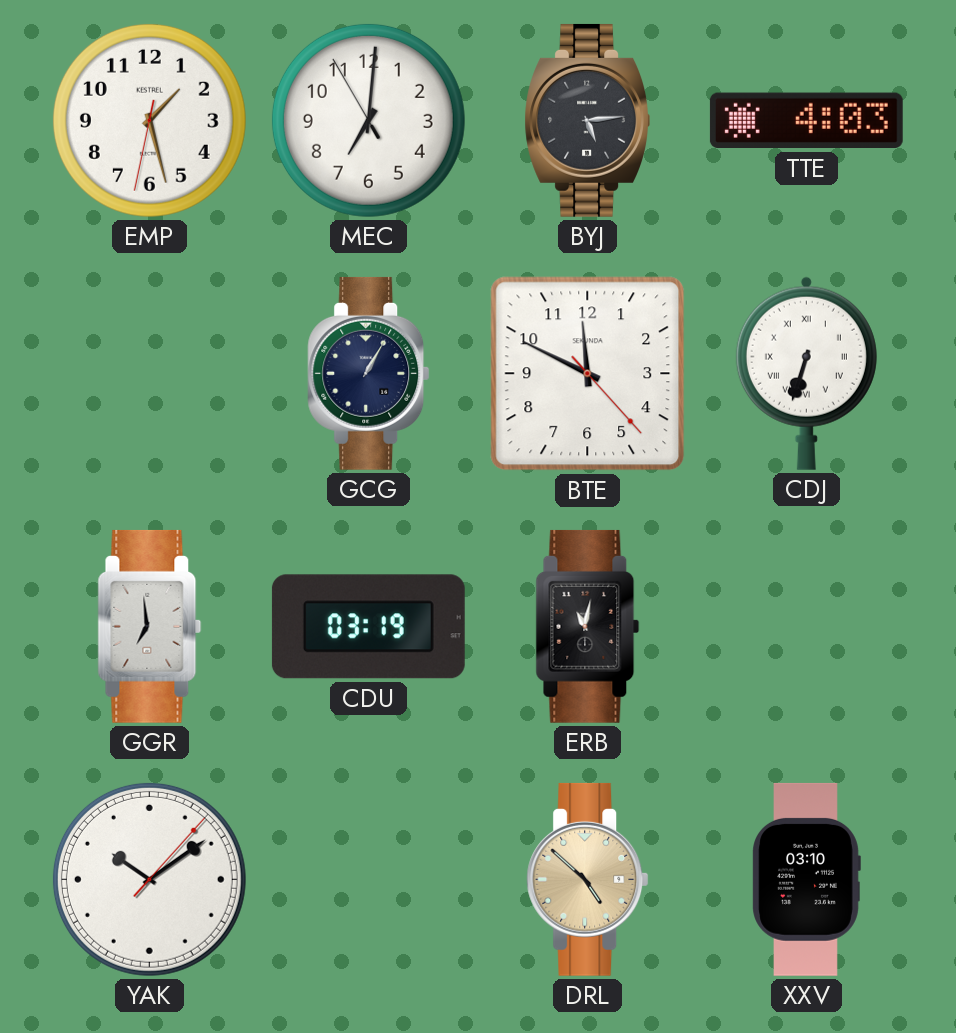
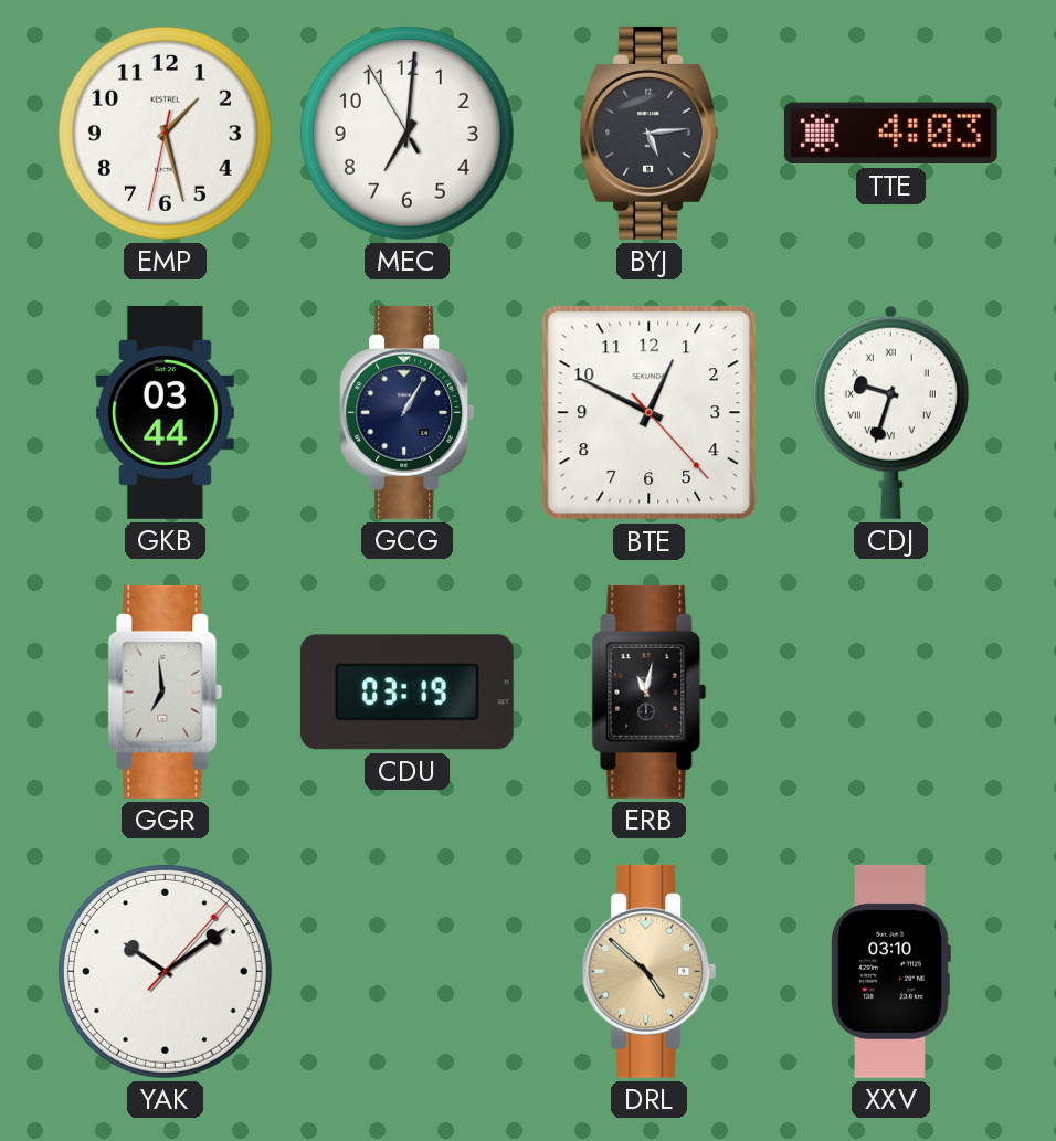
GKB: none -> 03:44 (165, 412)
BTE: 11:49 -> 12:49 (650, 413)
CDJ: 6:33 -> 9:33 (890, 412)
